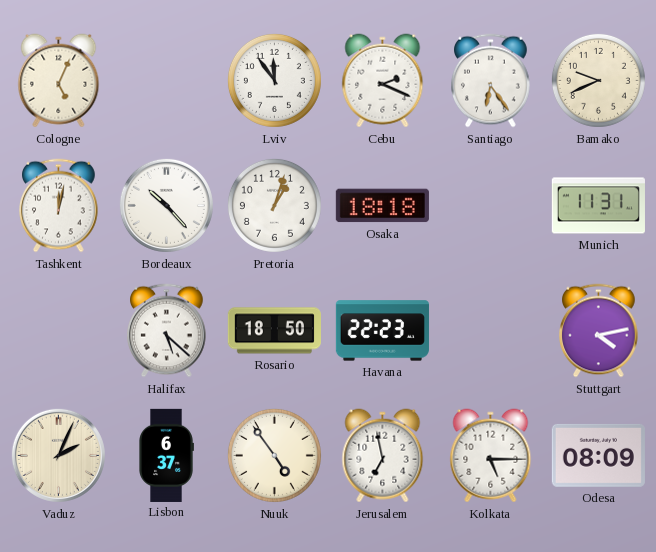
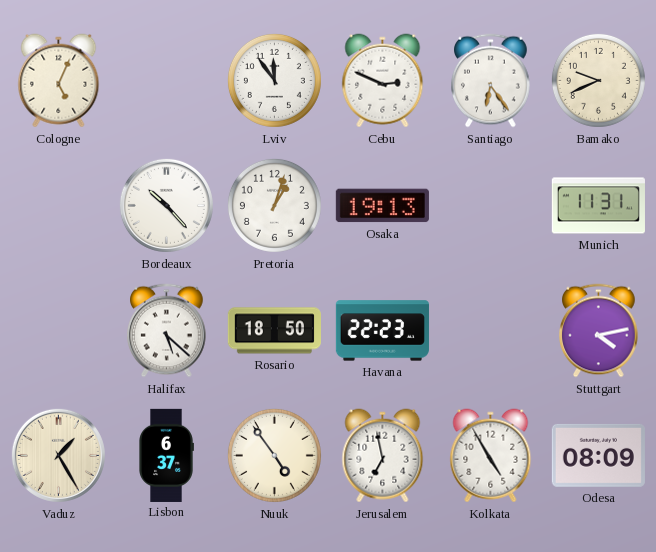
Cebu: 2:19 -> 2:49 (383, 81)
Tashkent: 12:02 -> none (59, 206)
Osaka: 18:18 -> 19:13 (382, 206)
Vaduz: 2:04 -> 1:25 (58, 455)
Kolkata: 5:15 -> 4:55 (491, 456)
